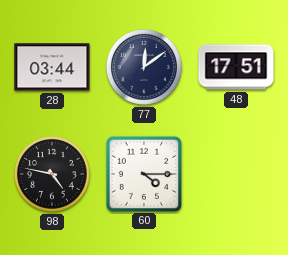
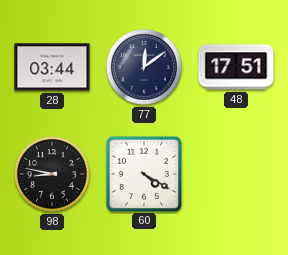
98: 4:47 -> 8:47 (53, 175)
60: 4:15 -> 4:20 (143, 173)
